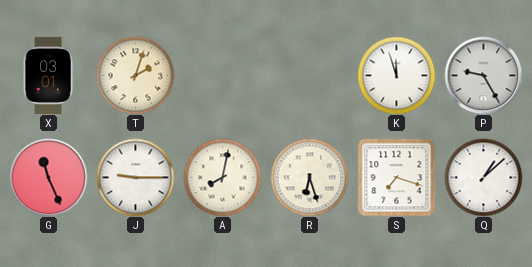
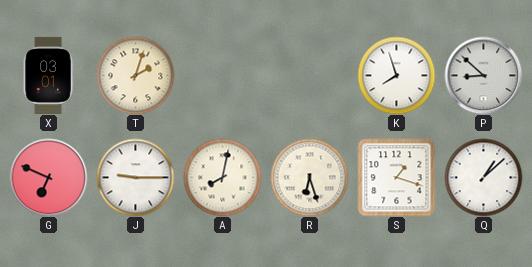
K: 11:57 -> 7:57 (396, 75)
P: 9:25 -> 8:52 (483, 75)
G: 11:26 -> 6:49 (48, 177)
S: 7:18 -> 1:18 (396, 177)
